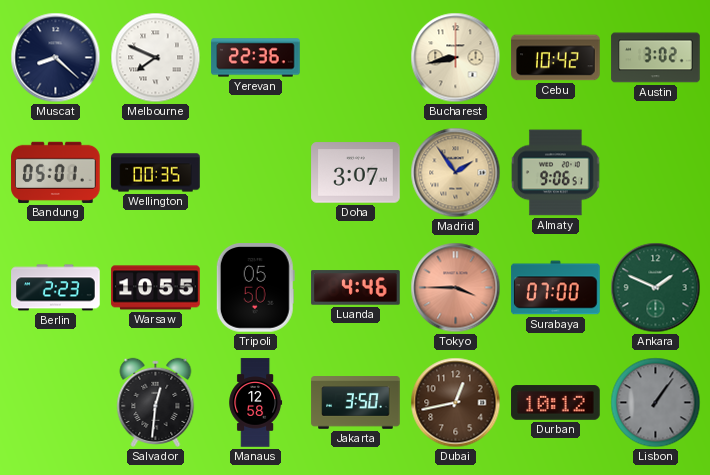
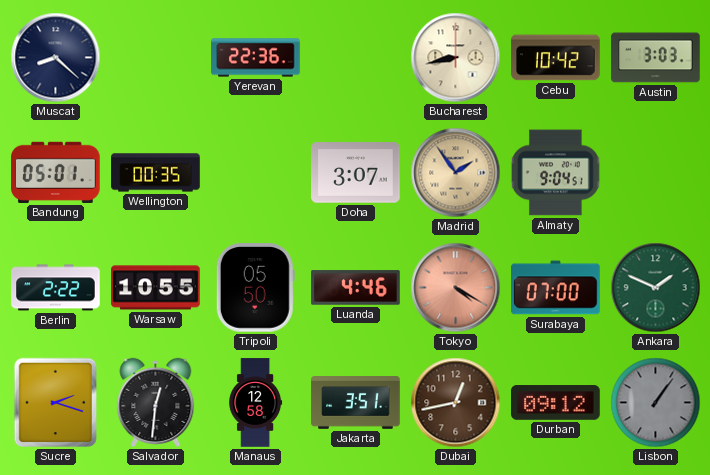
Melbourne: 7:49 -> none (156, 58)
Austin: 3:02 -> 3:03 (656, 58)
Almaty: 9:06 -> 9:04 (556, 173)
Berlin: 2:23 -> 2:22 (56, 288)
Tokyo: 3:45 -> 4:20 (456, 288)
Sucre: none -> 2:18 (55, 403)
Jakarta: 3:50 -> 3:51 (356, 403)
Durban: 10:12 -> 09:12 (556, 403)
